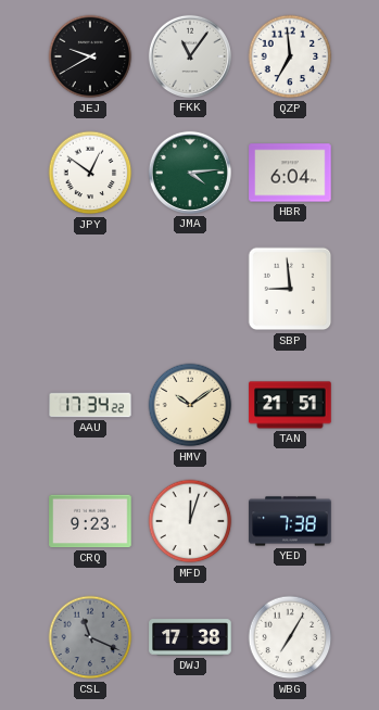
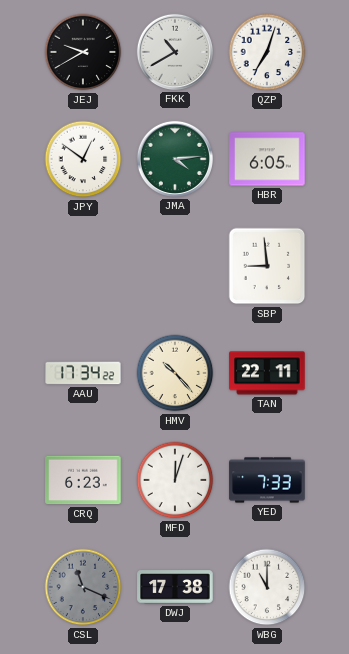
FKK: 11:06 -> 10:40 (175, 52)
QZP: 6:59 -> 7:03 (267, 52)
HBR: 6:04 -> 6:05 (267, 159)
HMV: 10:09 -> 10:23 (175, 373)
TAN: 21:51 -> 22:11 (267, 373)
CRQ: 9:23 -> 6:23 (83, 480)
YED: 7:38 -> 7:33 (267, 480)
WBG: 7:05 -> 11:00 (267, 587)
